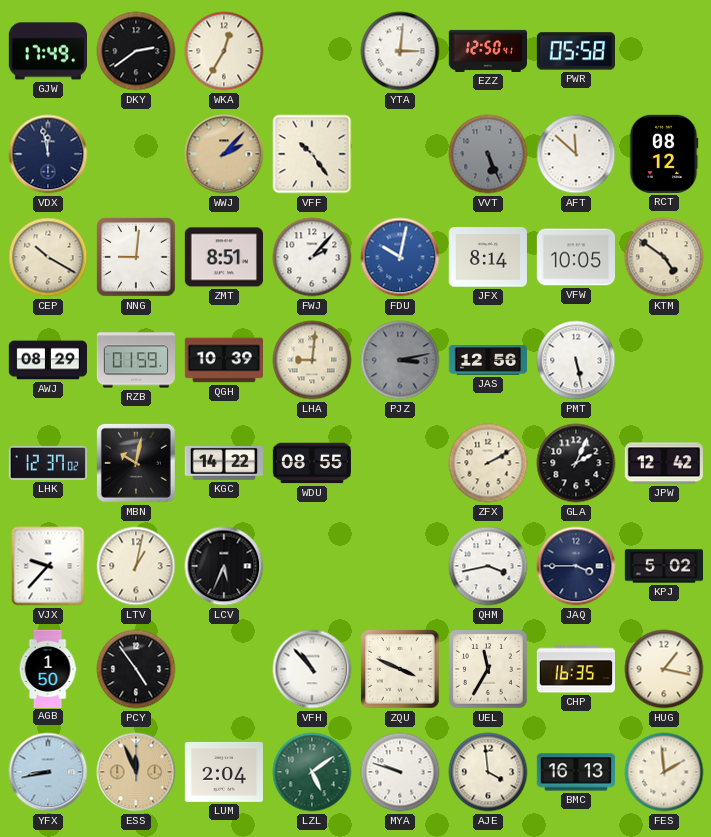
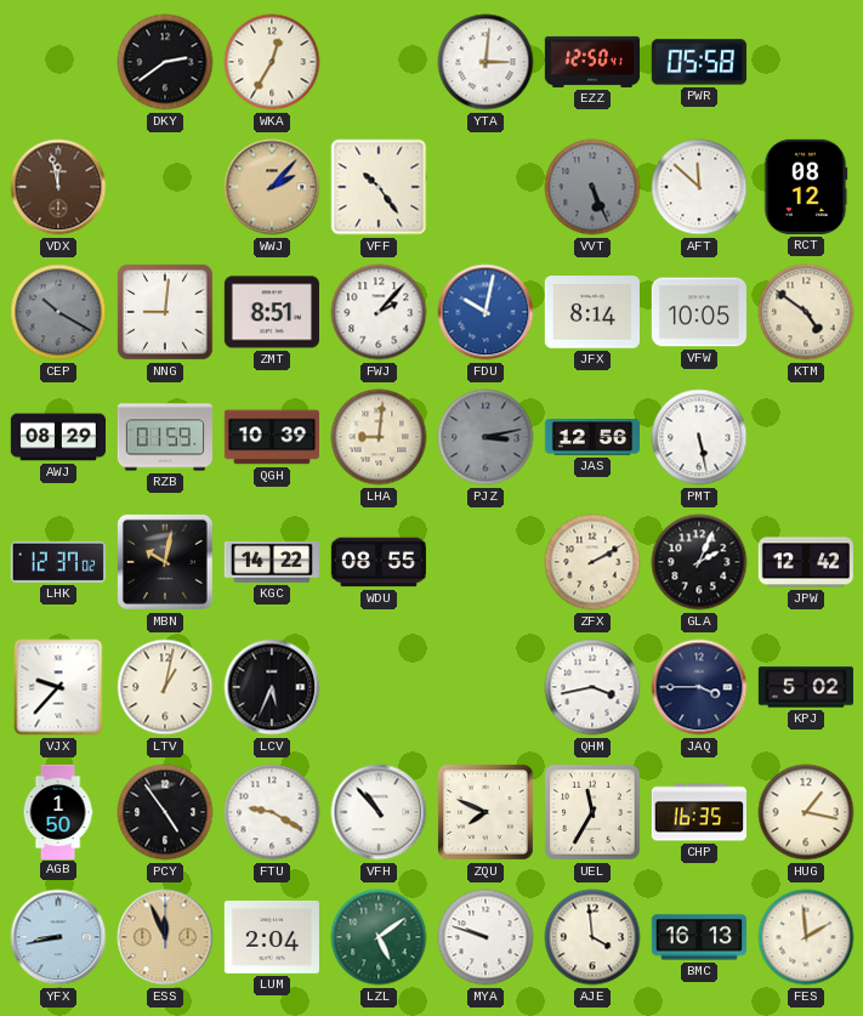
GJW: 17:49 -> none (48, 51)
VDX dial: navy -> brown (58, 187)
CEP dial: cream -> grey (58, 312)
FTU: none -> 9:20 (272, 812)
ZQU: 3:49 -> 7:49 (486, 812)
